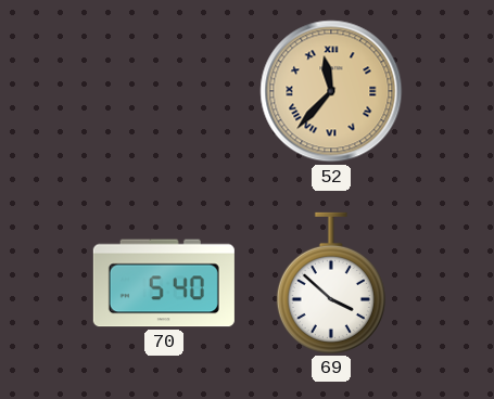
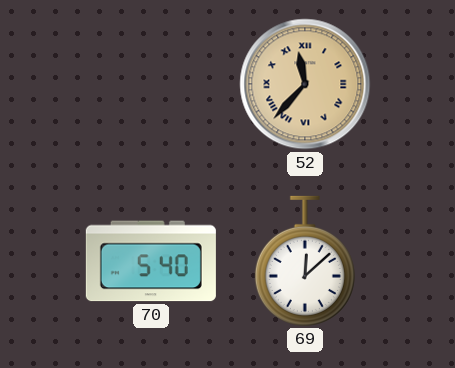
69: 3:52 -> 12:08 (305, 261)
